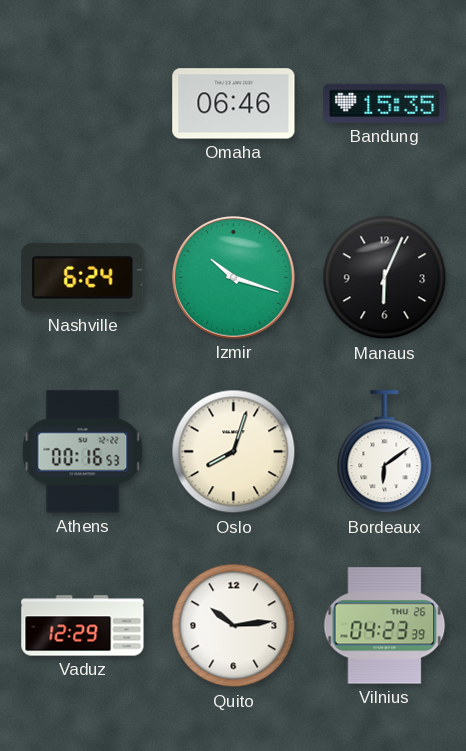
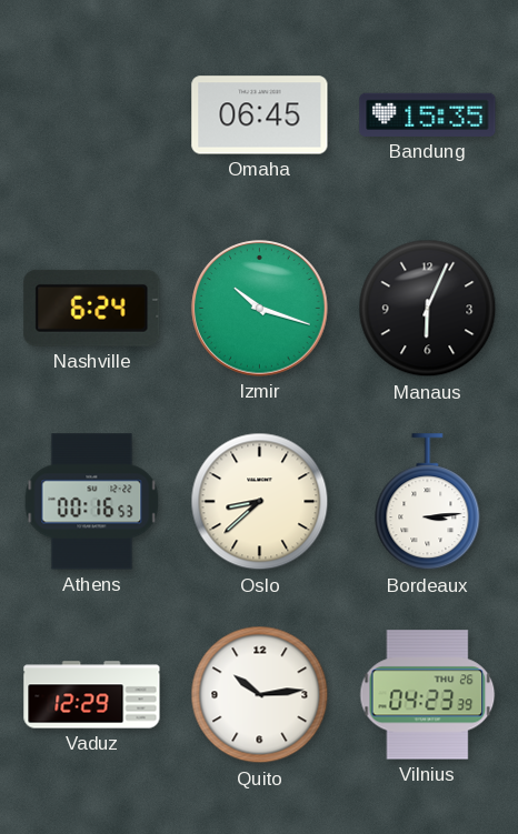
Omaha: 06:46 -> 06:45 (260, 115)
Oslo: 8:03 -> 8:38 (260, 502)
Bordeaux: 6:09 -> 3:14 (428, 502)
